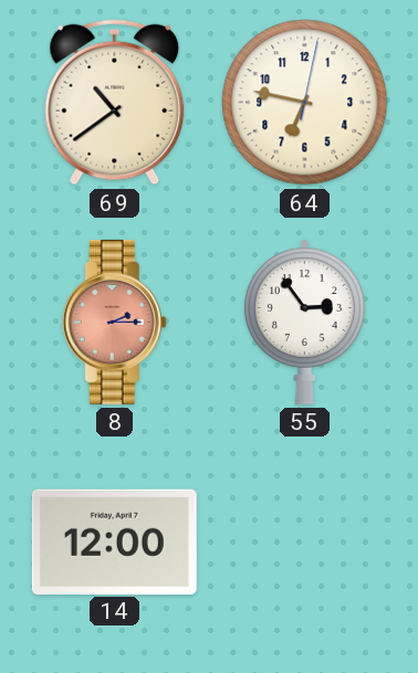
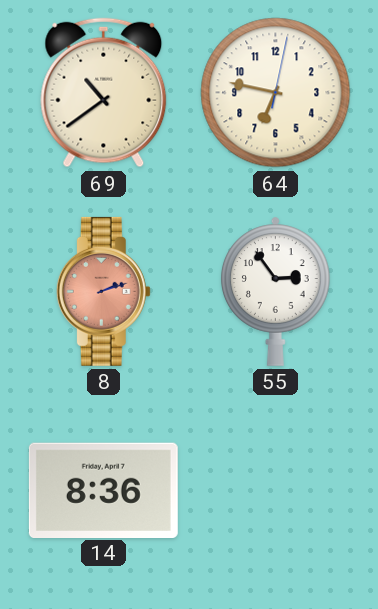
8: 2:15 -> 2:12 (103, 291)
14: 12:00 -> 8:36 (103, 490)
